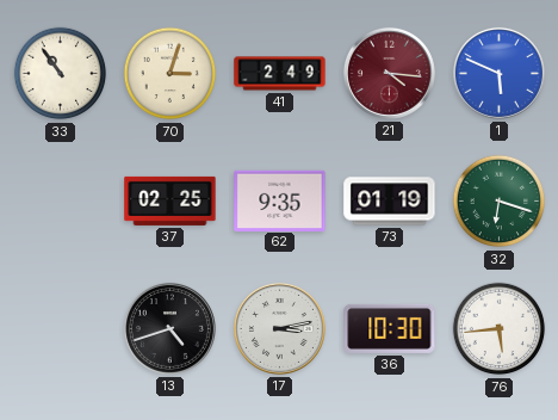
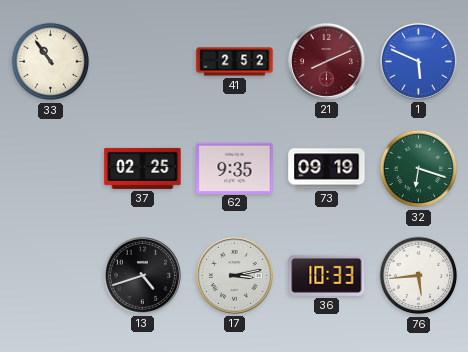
70: 3:03 -> none (170, 74)
41: 2:49 -> 2:52 (235, 62)
21: 4:16 -> 8:11 (326, 61)
73: 01:19 -> 09:19 (327, 169)
36: 10:30 -> 10:33 (327, 275)
